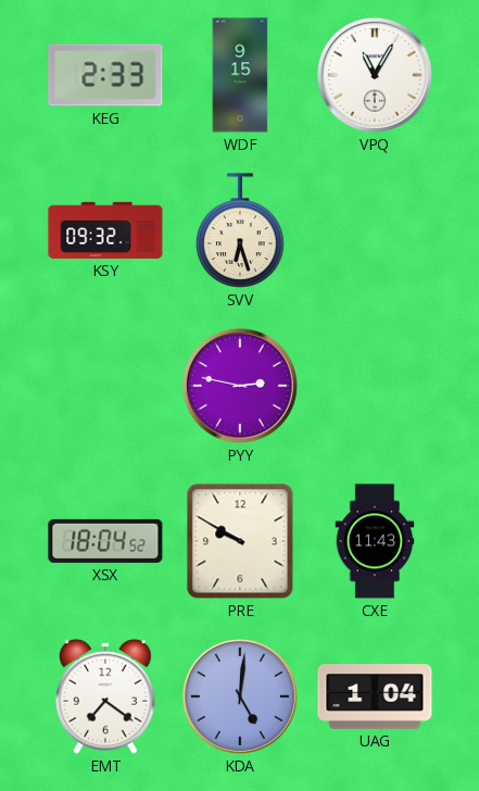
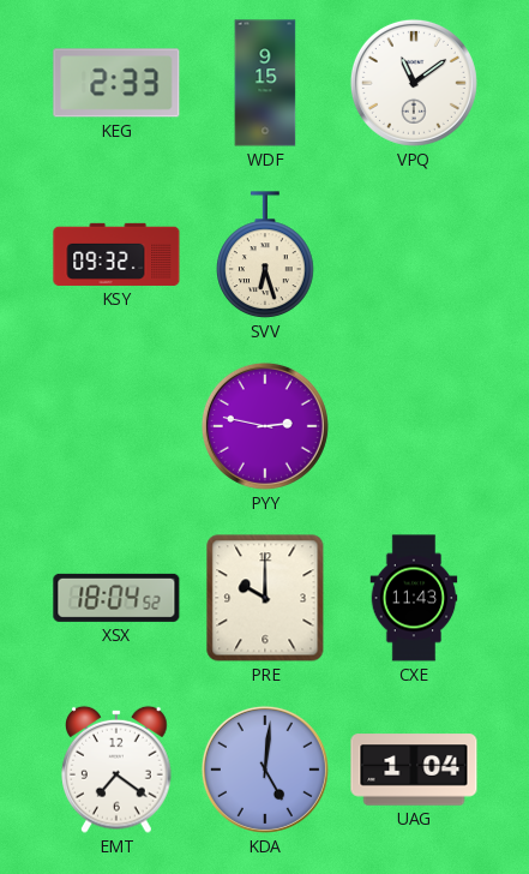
VPQ: 11:05 -> 11:09 (414, 83)
PRE: 9:50 -> 10:00 (265, 598)
